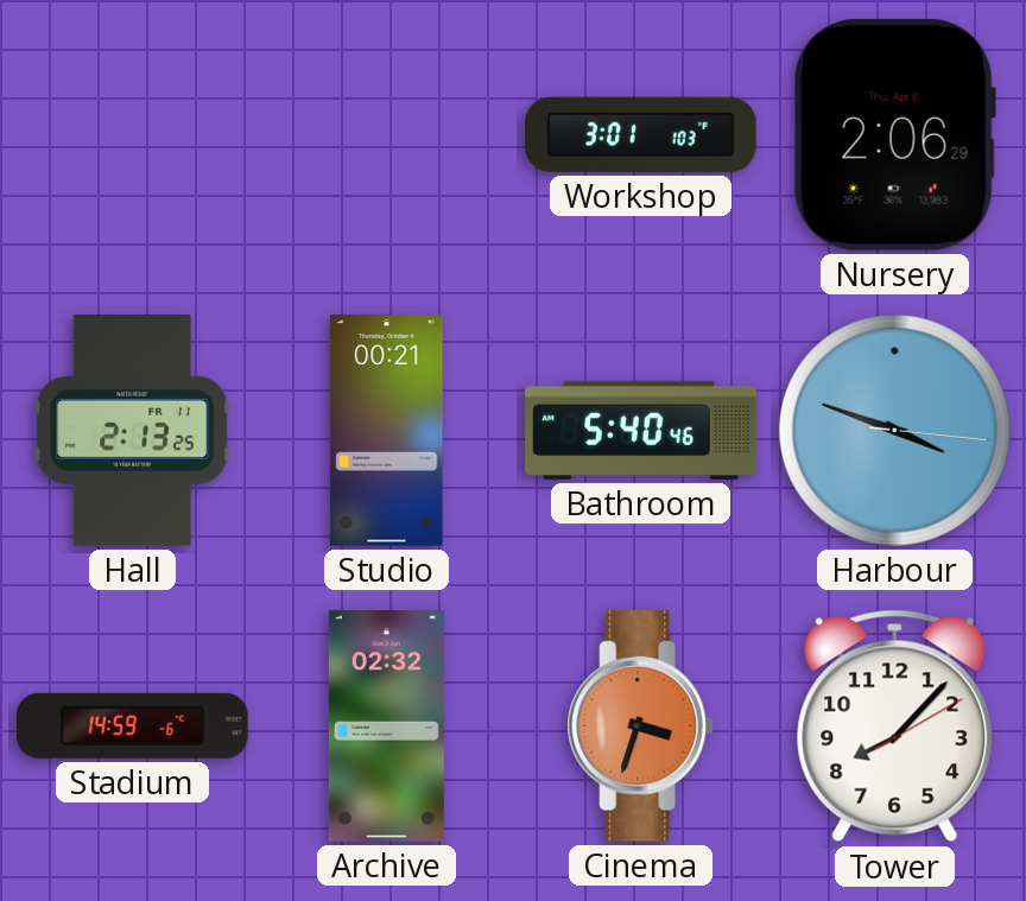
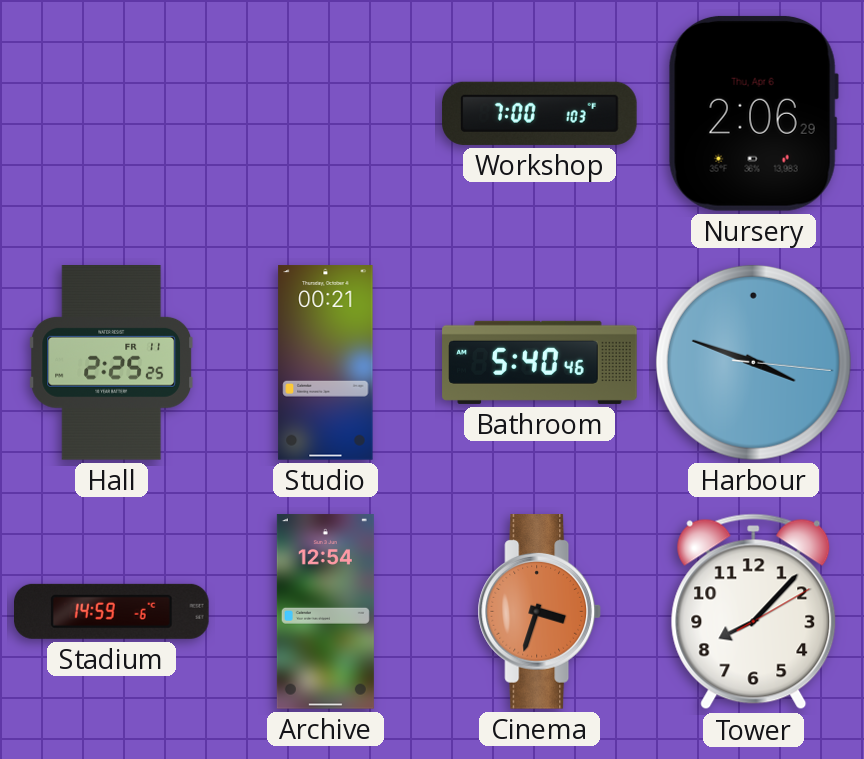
Workshop: 3:01 -> 7:00 (540, 113)
Hall: 2:13 -> 2:25 (111, 363)
Archive: 02:32 -> 12:54 (325, 612)
